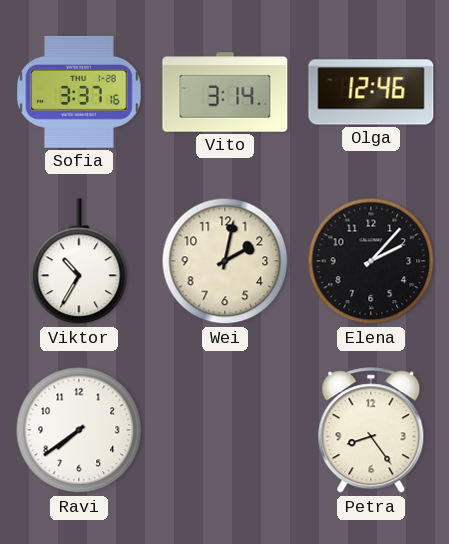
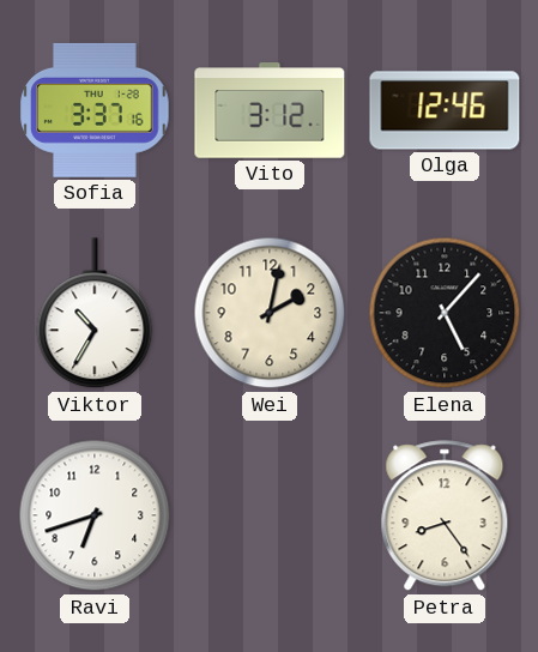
Vito: 3:14 -> 3:12 (270, 110)
Elena: 2:07 -> 5:07 (445, 313)
Ravi: 7:39 -> 6:42 (95, 515)
